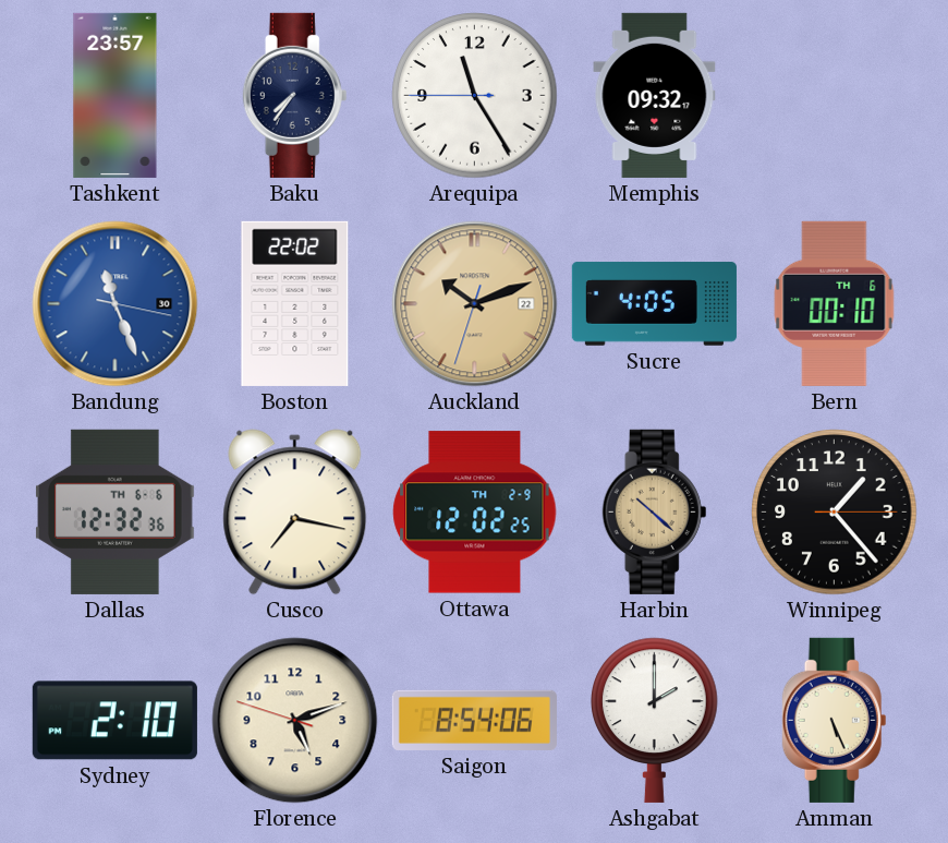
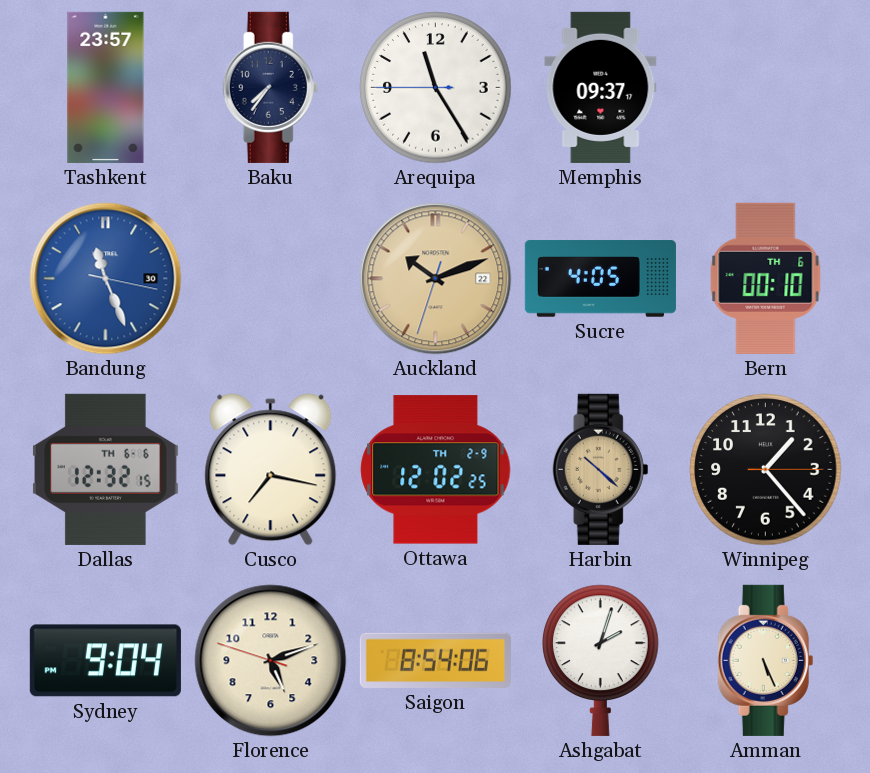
Memphis: 09:32 -> 09:37 (601, 87)
Boston: 22:02 -> none (295, 303)
Dallas: 12:32:36 -> 12:32:15 (106, 469)
Sydney: 2:10 -> 9:04 (105, 661)
Ashgabat: 2:00 -> 2:03 (601, 660)
